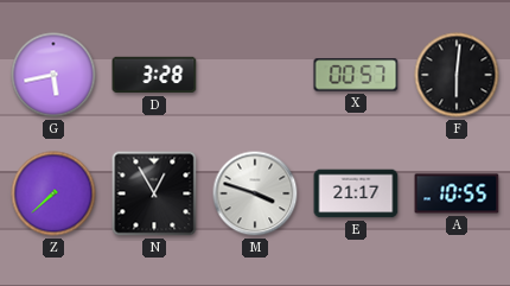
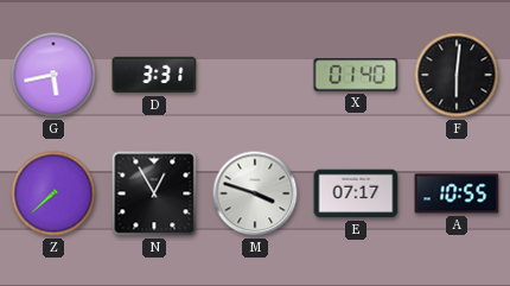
D: 3:28 -> 3:31 (154, 75)
X: 00:57 -> 01:40 (356, 75)
E: 21:17 -> 07:17 (356, 193)
